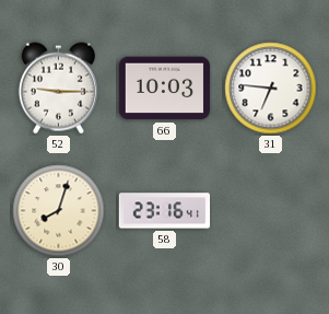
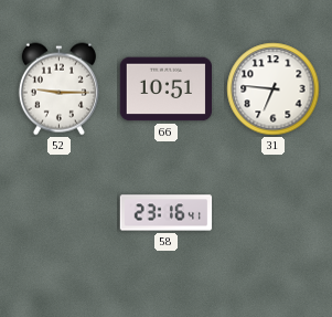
66: 10:03 -> 10:51 (167, 89)
30: 8:03 -> none (59, 211)
